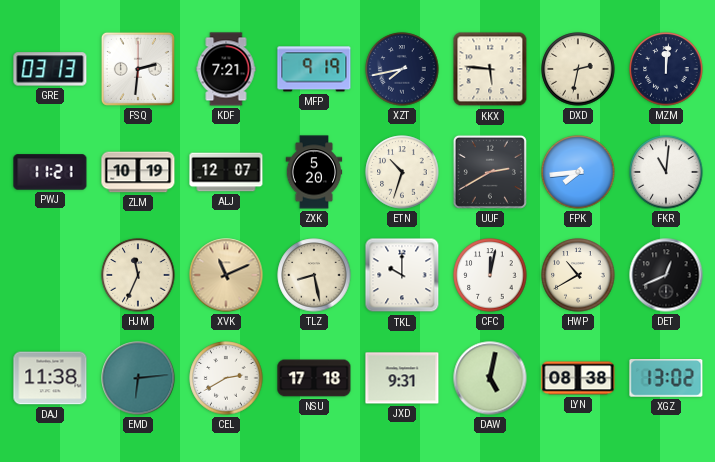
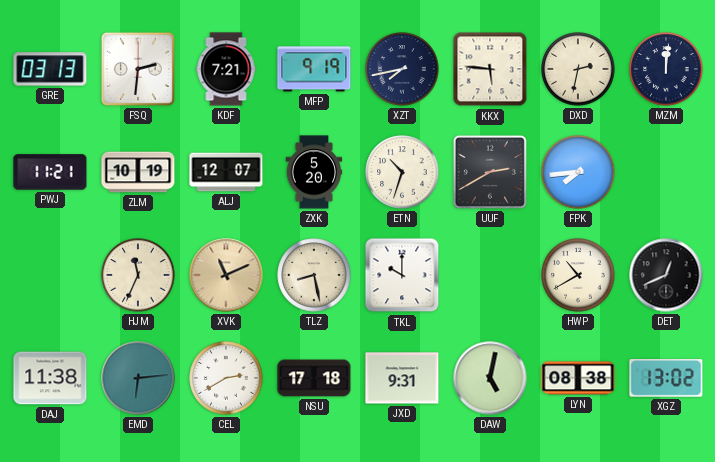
FKR: 11:01 -> none (666, 172)
CFC: 12:02 -> none (490, 275)
